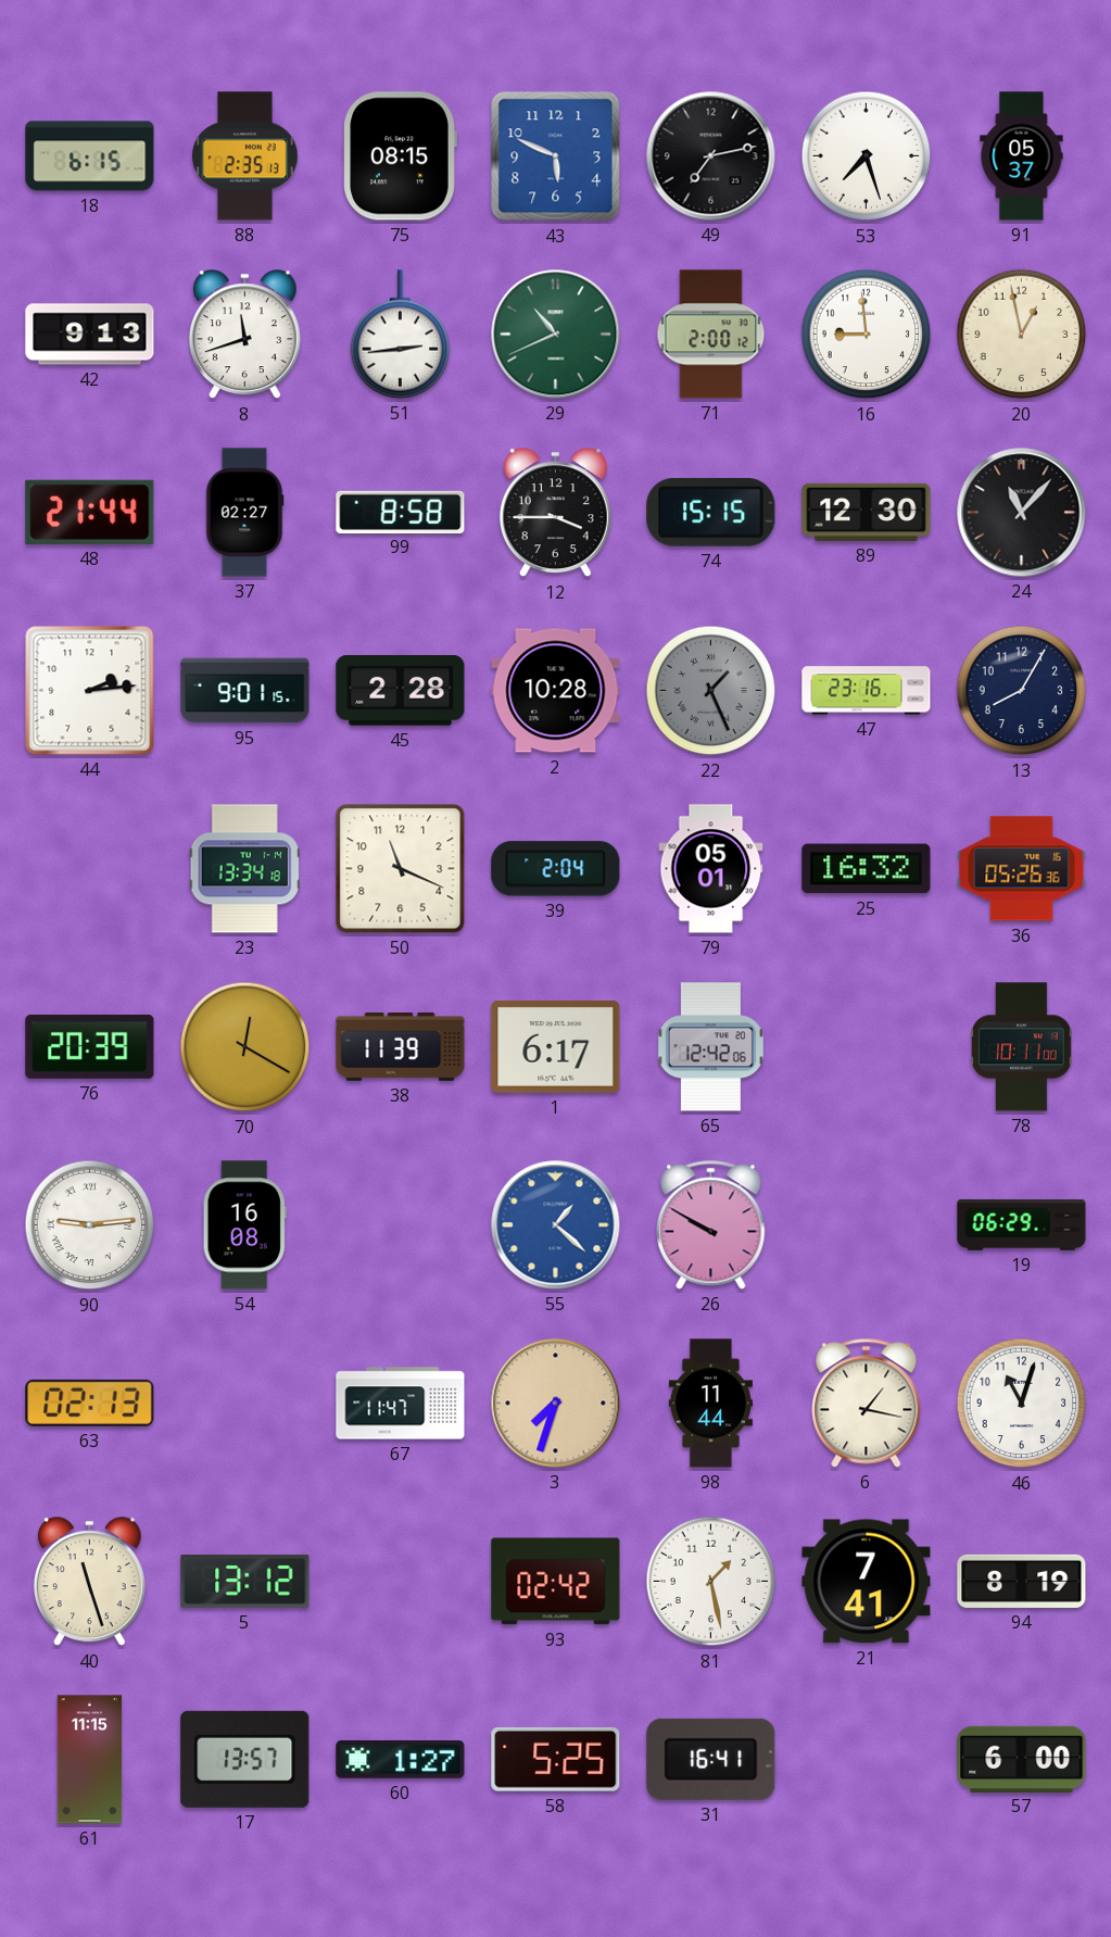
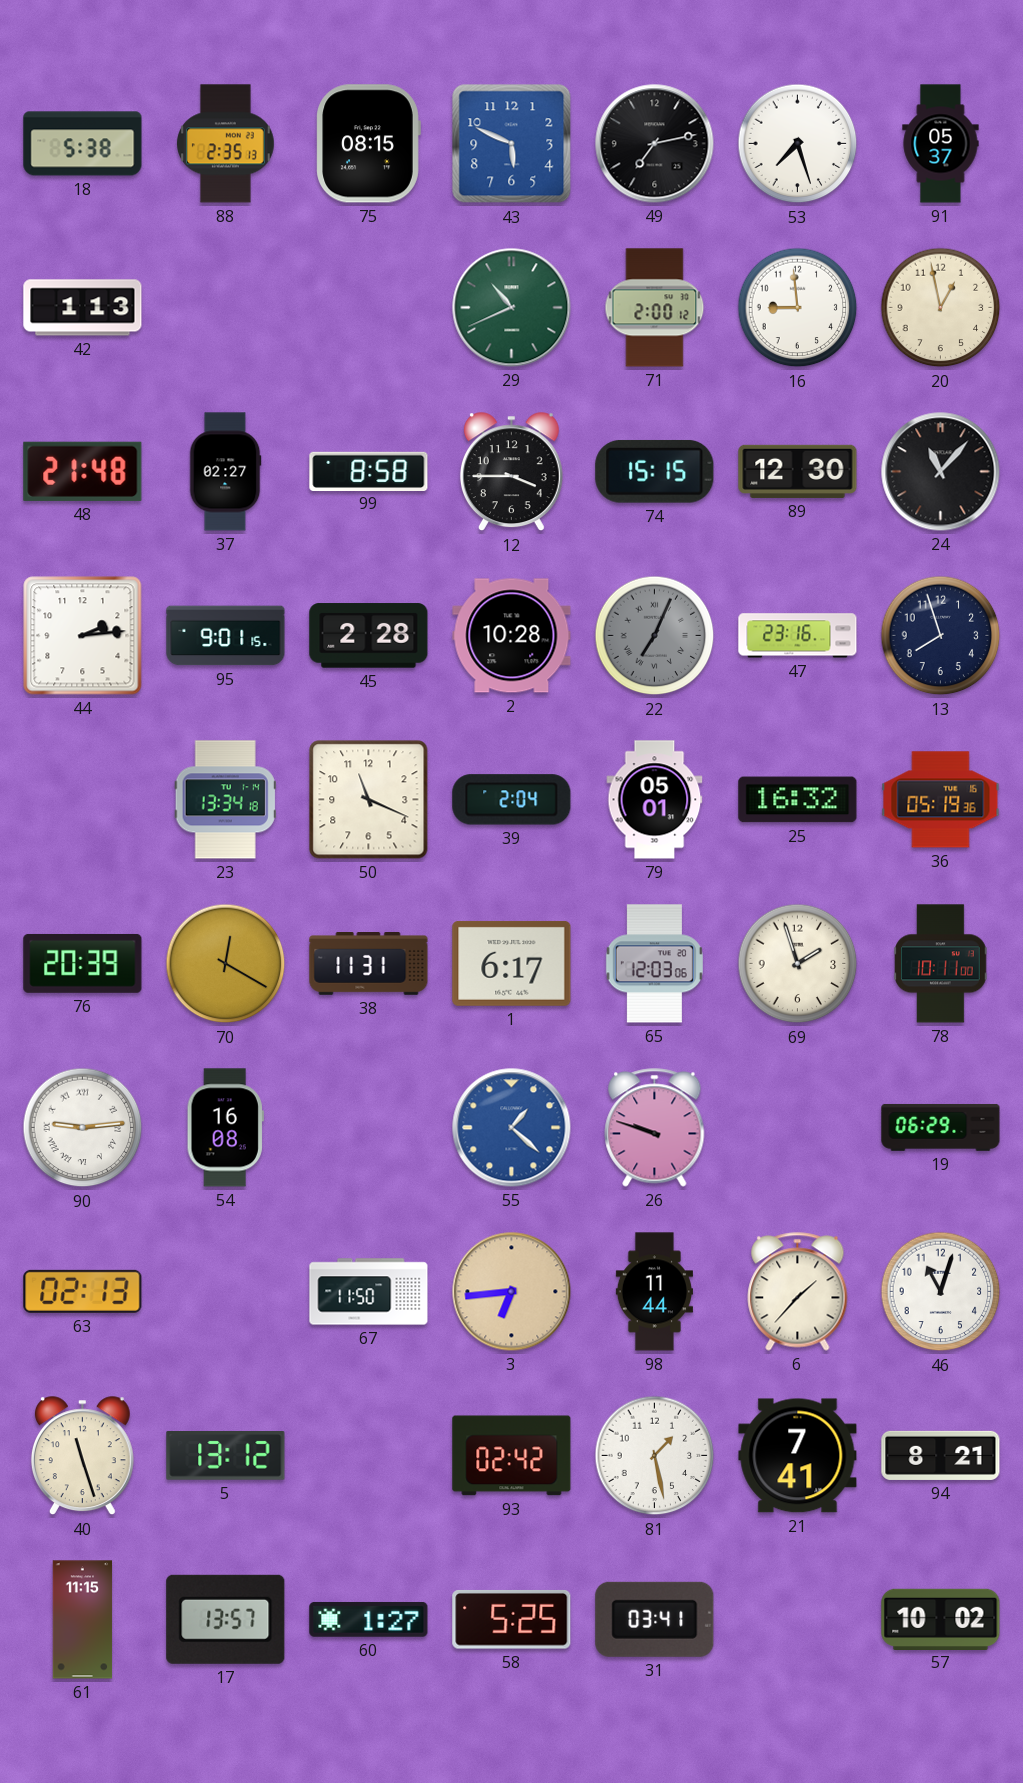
18: 6:15 -> 5:38 (83, 144)
42: 9:13 -> 1:13 (83, 308)
8: 11:42 -> none (244, 335)
51: 2:44 -> none (401, 335)
48: 21:44 -> 21:48 (83, 471)
22: 1:26 -> 7:04 (655, 636)
13: 8:05 -> 7:57 (941, 636)
36: 05:26 -> 05:19 (941, 800)
38: 11:39 -> 11:31 (369, 964)
65: 12:42 -> 12:03 (654, 964)
69: none -> 1:57 (798, 964)
26: 9:50 -> 9:48 (655, 1128)
67: 11:47 -> 11:50 (369, 1292)
3: 7:33 -> 6:44 (512, 1292)
6: 1:17 -> 1:37 (798, 1292)
94: 8:19 -> 8:21 (941, 1455)
31: 16:41 -> 03:41 (655, 1619)
57: 6:00 -> 10:02 (941, 1619)
